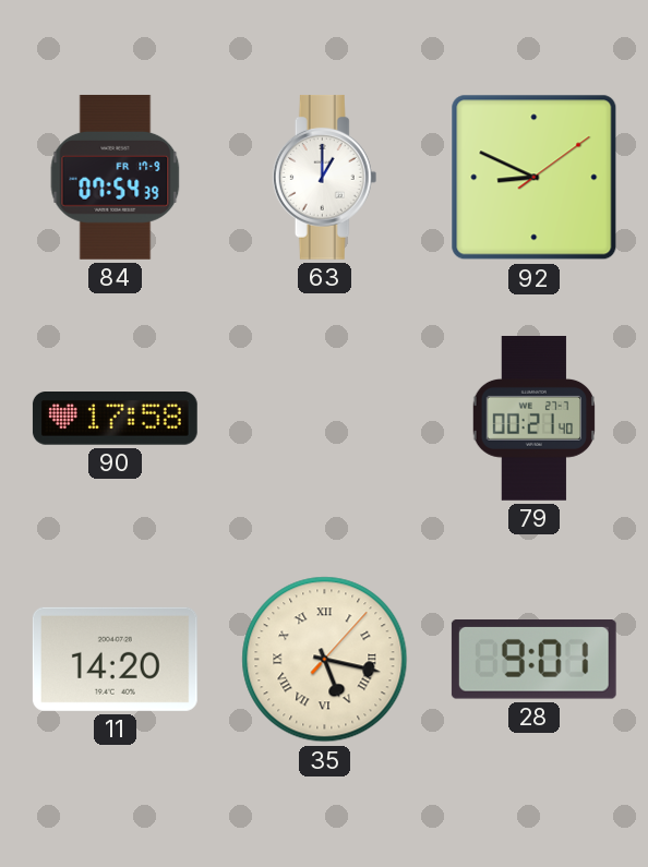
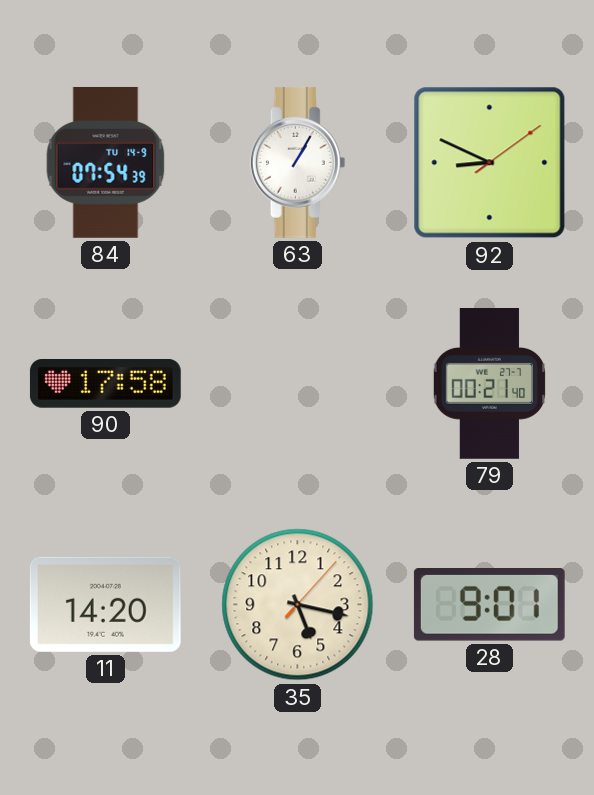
84 date: FR 17-9 -> TU 14-9 (106, 162)
63: 1:00 -> 1:05 (298, 162)
35 numerals: Roman -> Arabic (298, 605)
